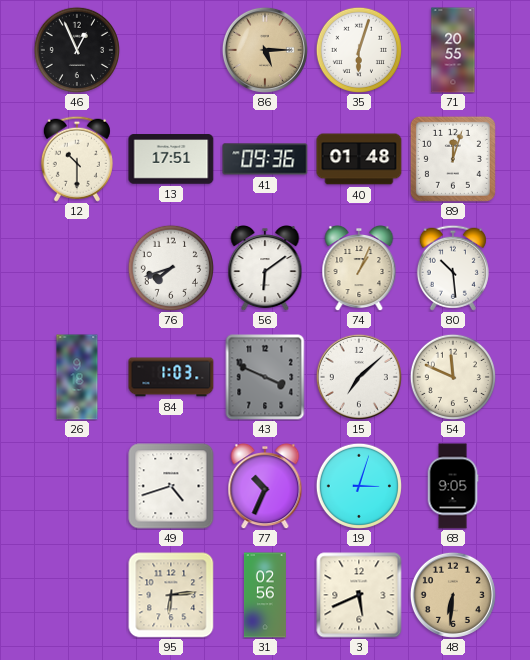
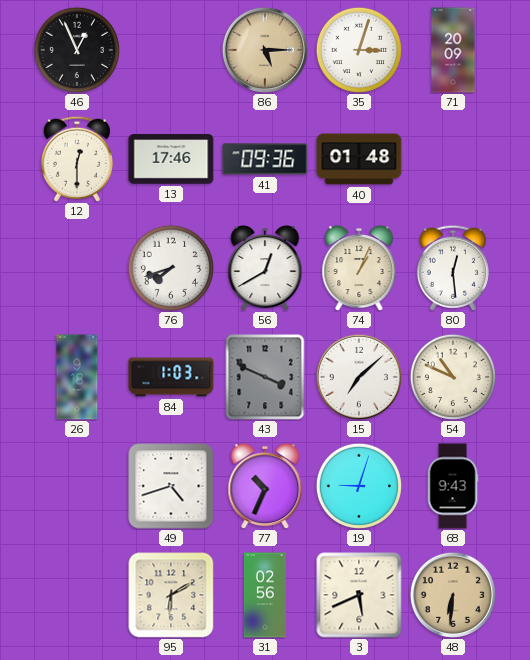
35: 6:03 -> 3:03 (359, 50)
71: 20:55 -> 20:09 (453, 50)
12: 10:30 -> 12:30 (77, 159)
13: 17:51 -> 17:46 (171, 159)
89: 12:03 -> none (453, 159)
56: 6:09 -> 12:40 (265, 269)
80: 10:29 -> 12:29 (453, 268)
54: 11:49 -> 10:49 (453, 377)
19: 3:03 -> 9:03 (359, 486)
68: 9:05 -> 9:43 (453, 486)
95: 6:14 -> 6:10 (171, 595)
